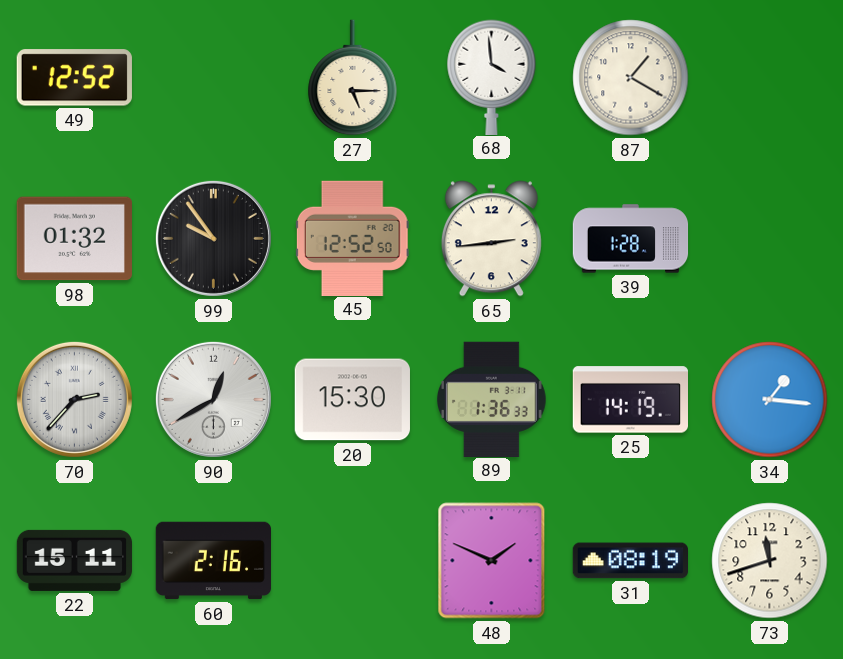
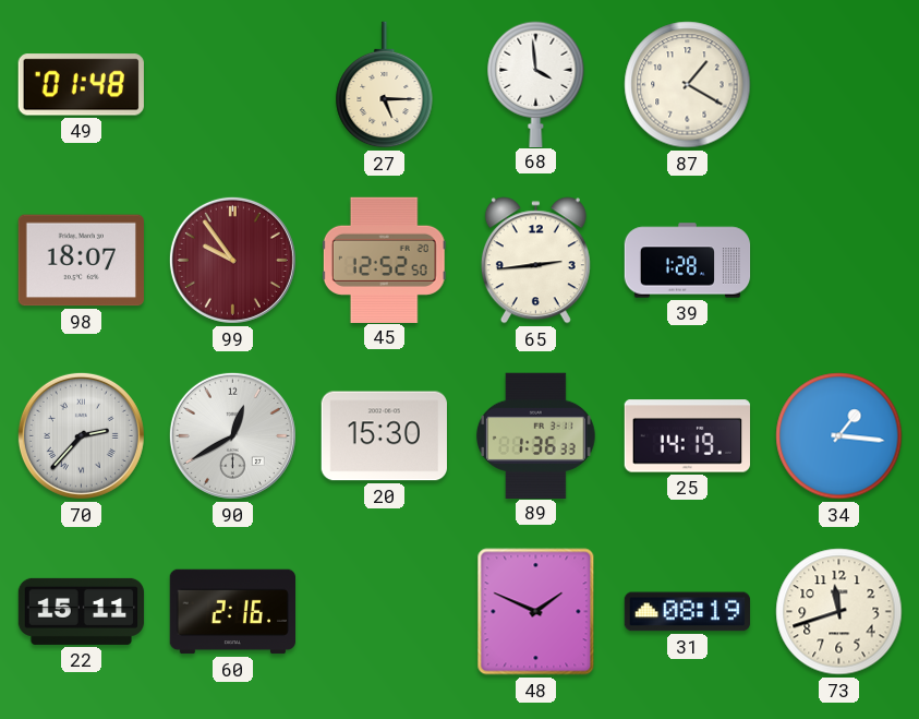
49: 12:52 -> 01:48 (81, 85)
98: 01:32 -> 18:07 (81, 261)
99 dial: black -> burgundy (232, 260)
